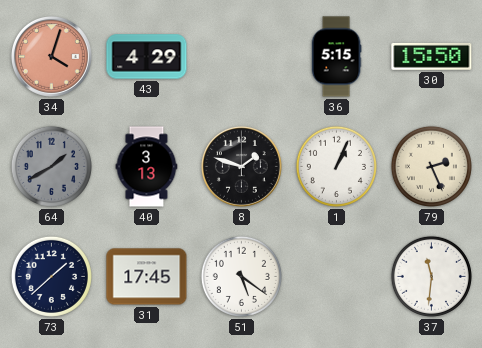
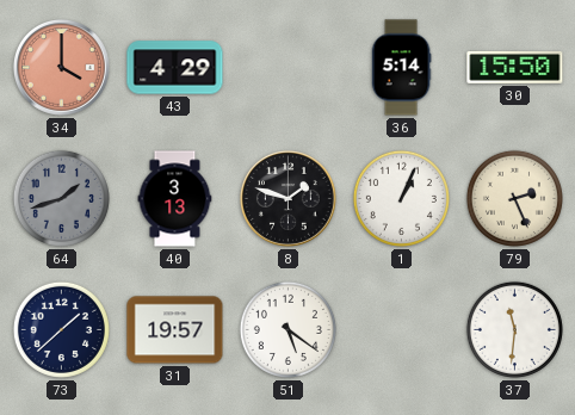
34: 4:03 -> 4:00 (61, 67)
36: 5:15 -> 5:14 (401, 68)
64: 1:40 -> 1:42 (61, 198)
31: 17:45 -> 19:57 (175, 330)
